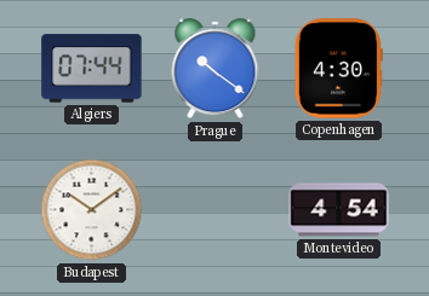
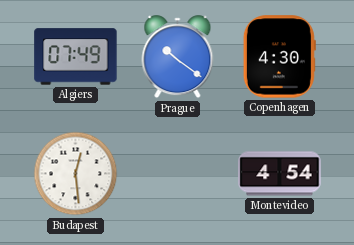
Algiers: 07:44 -> 07:49 (76, 57)
Budapest: 10:09 -> 12:29 (76, 174)
